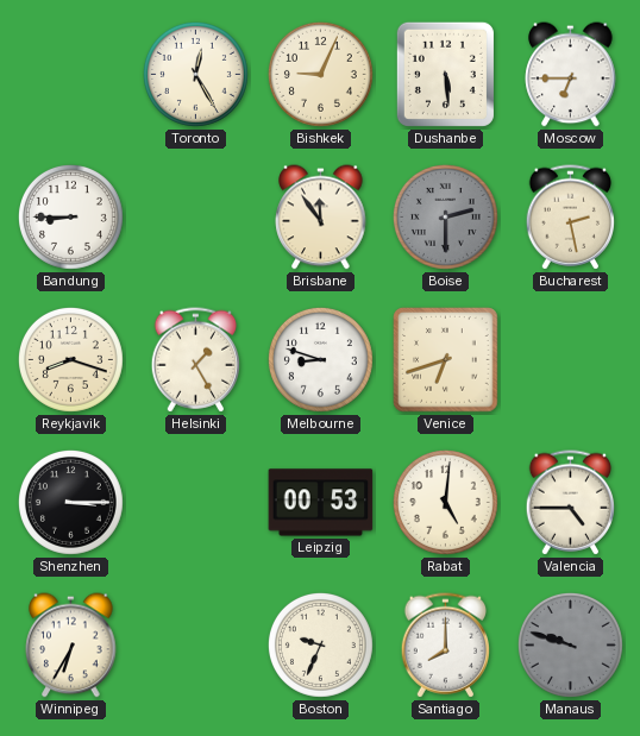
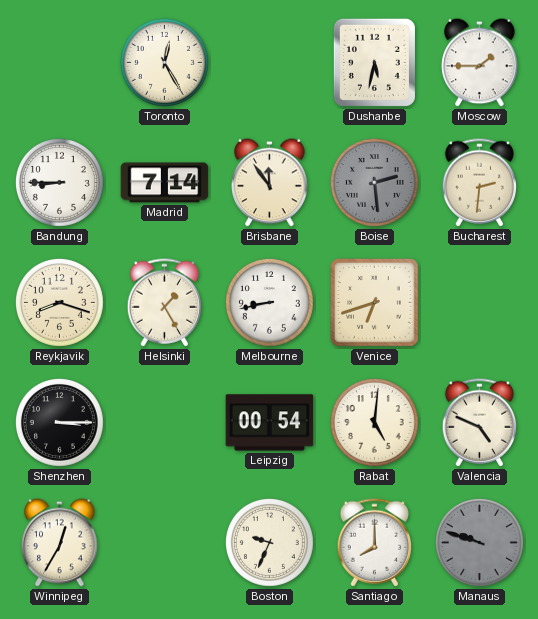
Bishkek: 9:04 -> none (320, 74)
Dushanbe: 5:29 -> 5:32 (374, 62)
Moscow: 6:45 -> 1:45 (480, 63)
Madrid: none -> 7:14 (165, 183)
Boise: 2:30 -> 2:29 (374, 182)
Bucharest: 2:28 -> 2:31 (480, 183)
Melbourne: 8:48 -> 8:43 (269, 302)
Leipzig: 00:53 -> 00:54 (270, 423)
Valencia: 4:45 -> 4:49 (480, 423)
Winnipeg: 6:35 -> 12:35 (60, 543)
